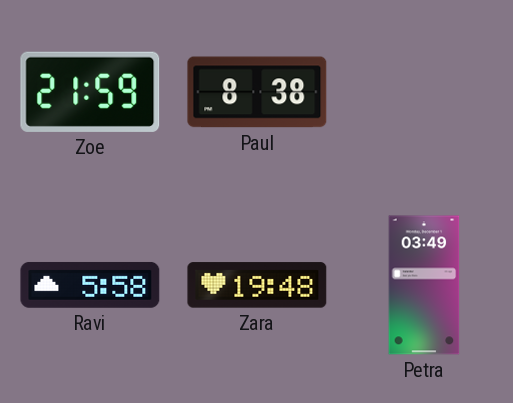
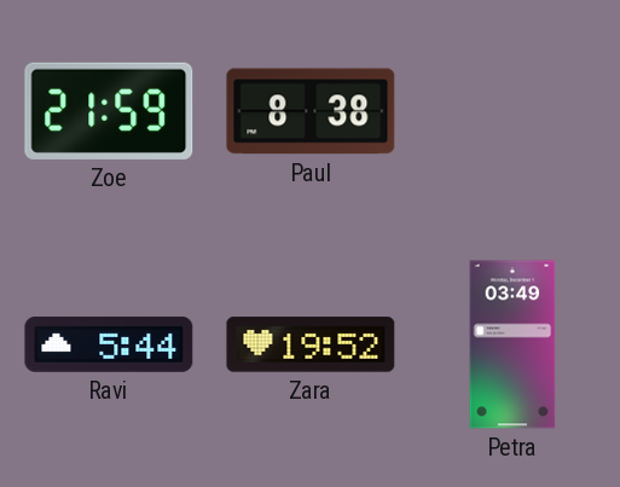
Ravi: 5:58 -> 5:44 (109, 344)
Zara: 19:48 -> 19:52 (311, 344)
